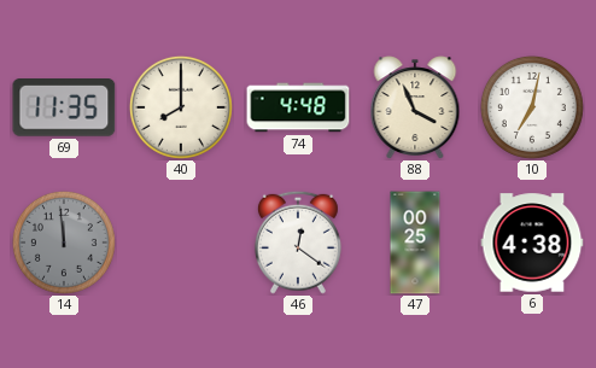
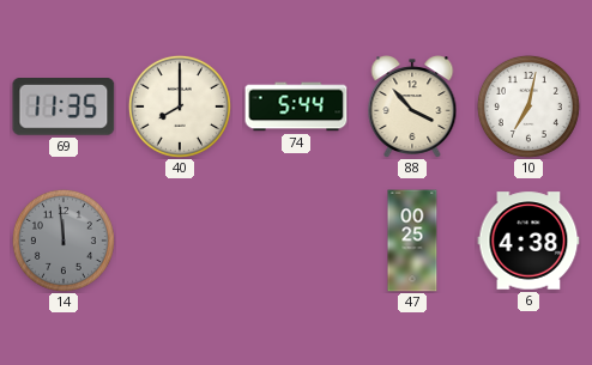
74: 4:48 -> 5:44 (296, 107)
88: 3:56 -> 3:53 (412, 107)
46: 12:21 -> none (298, 243)
